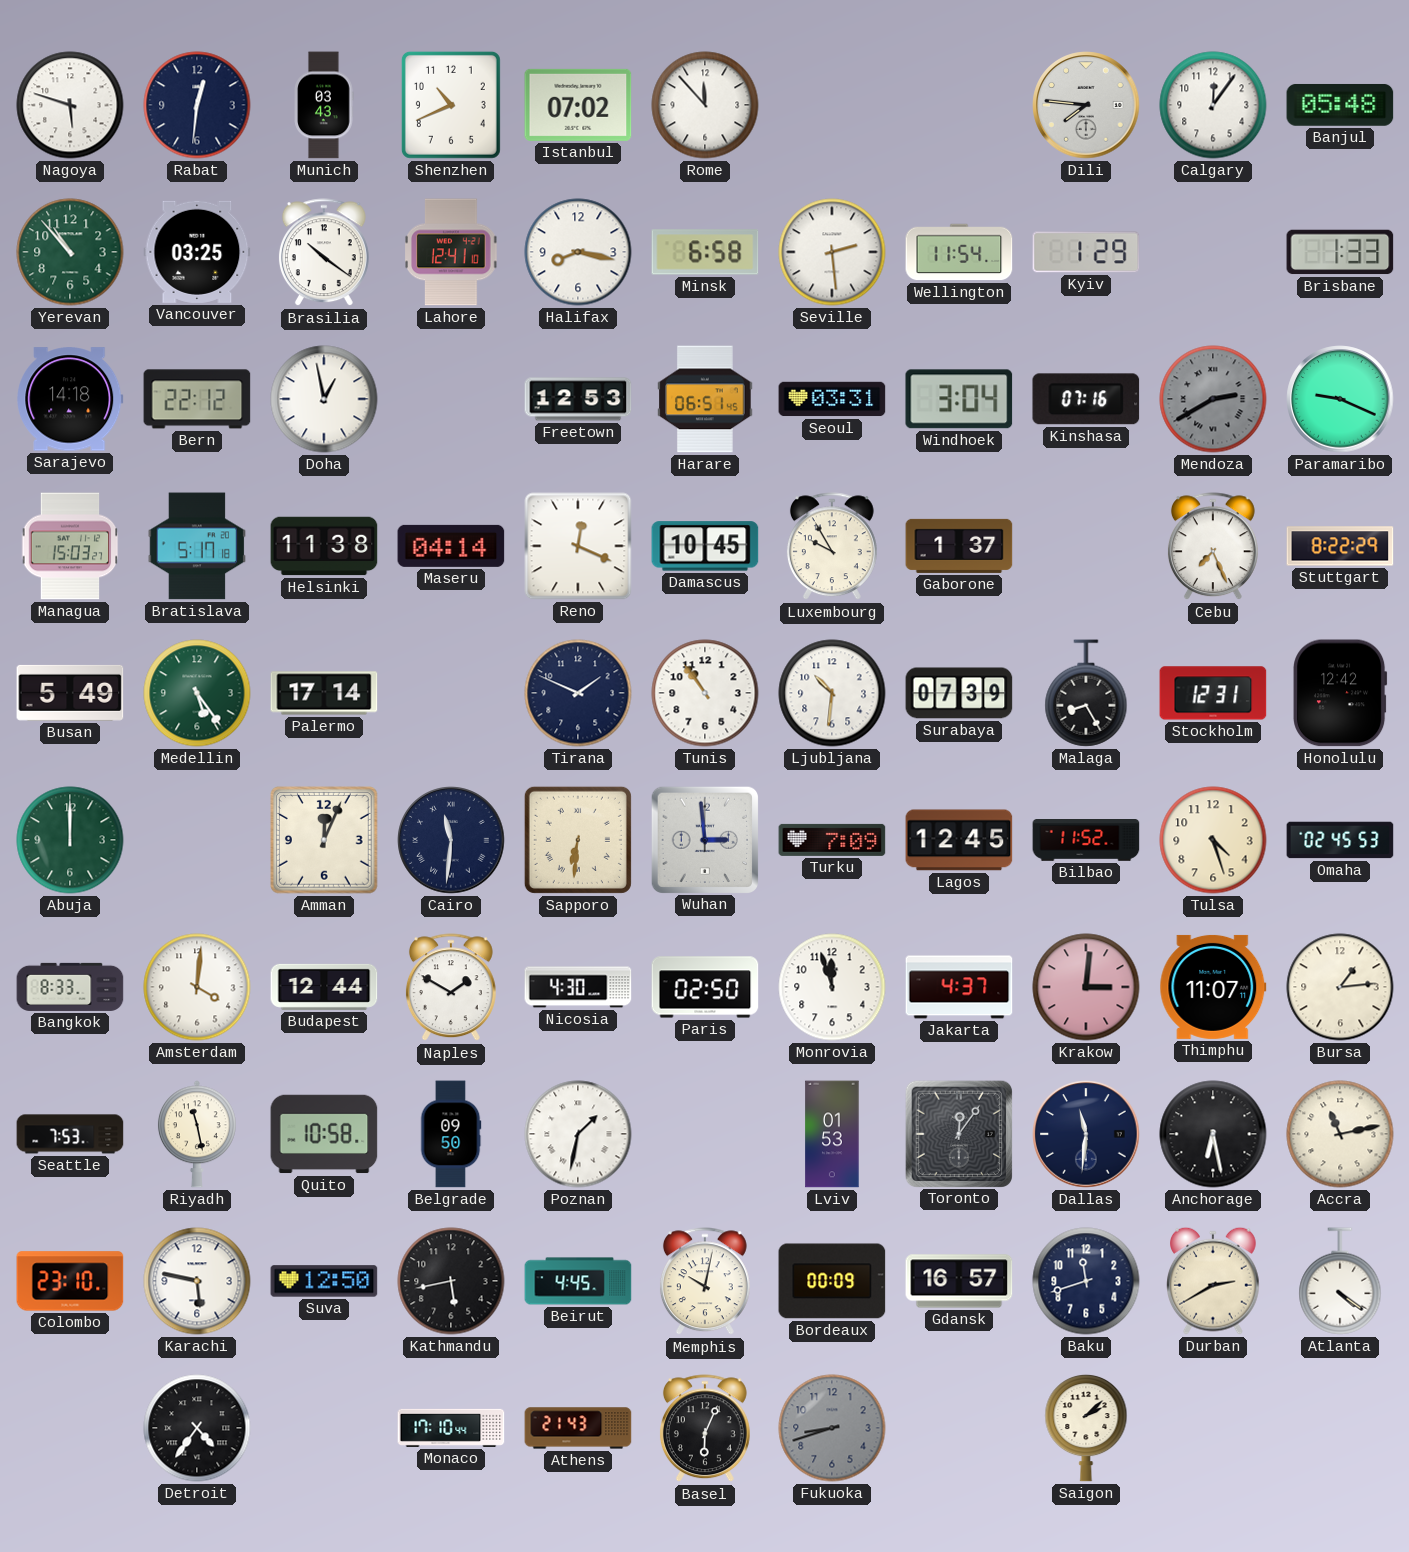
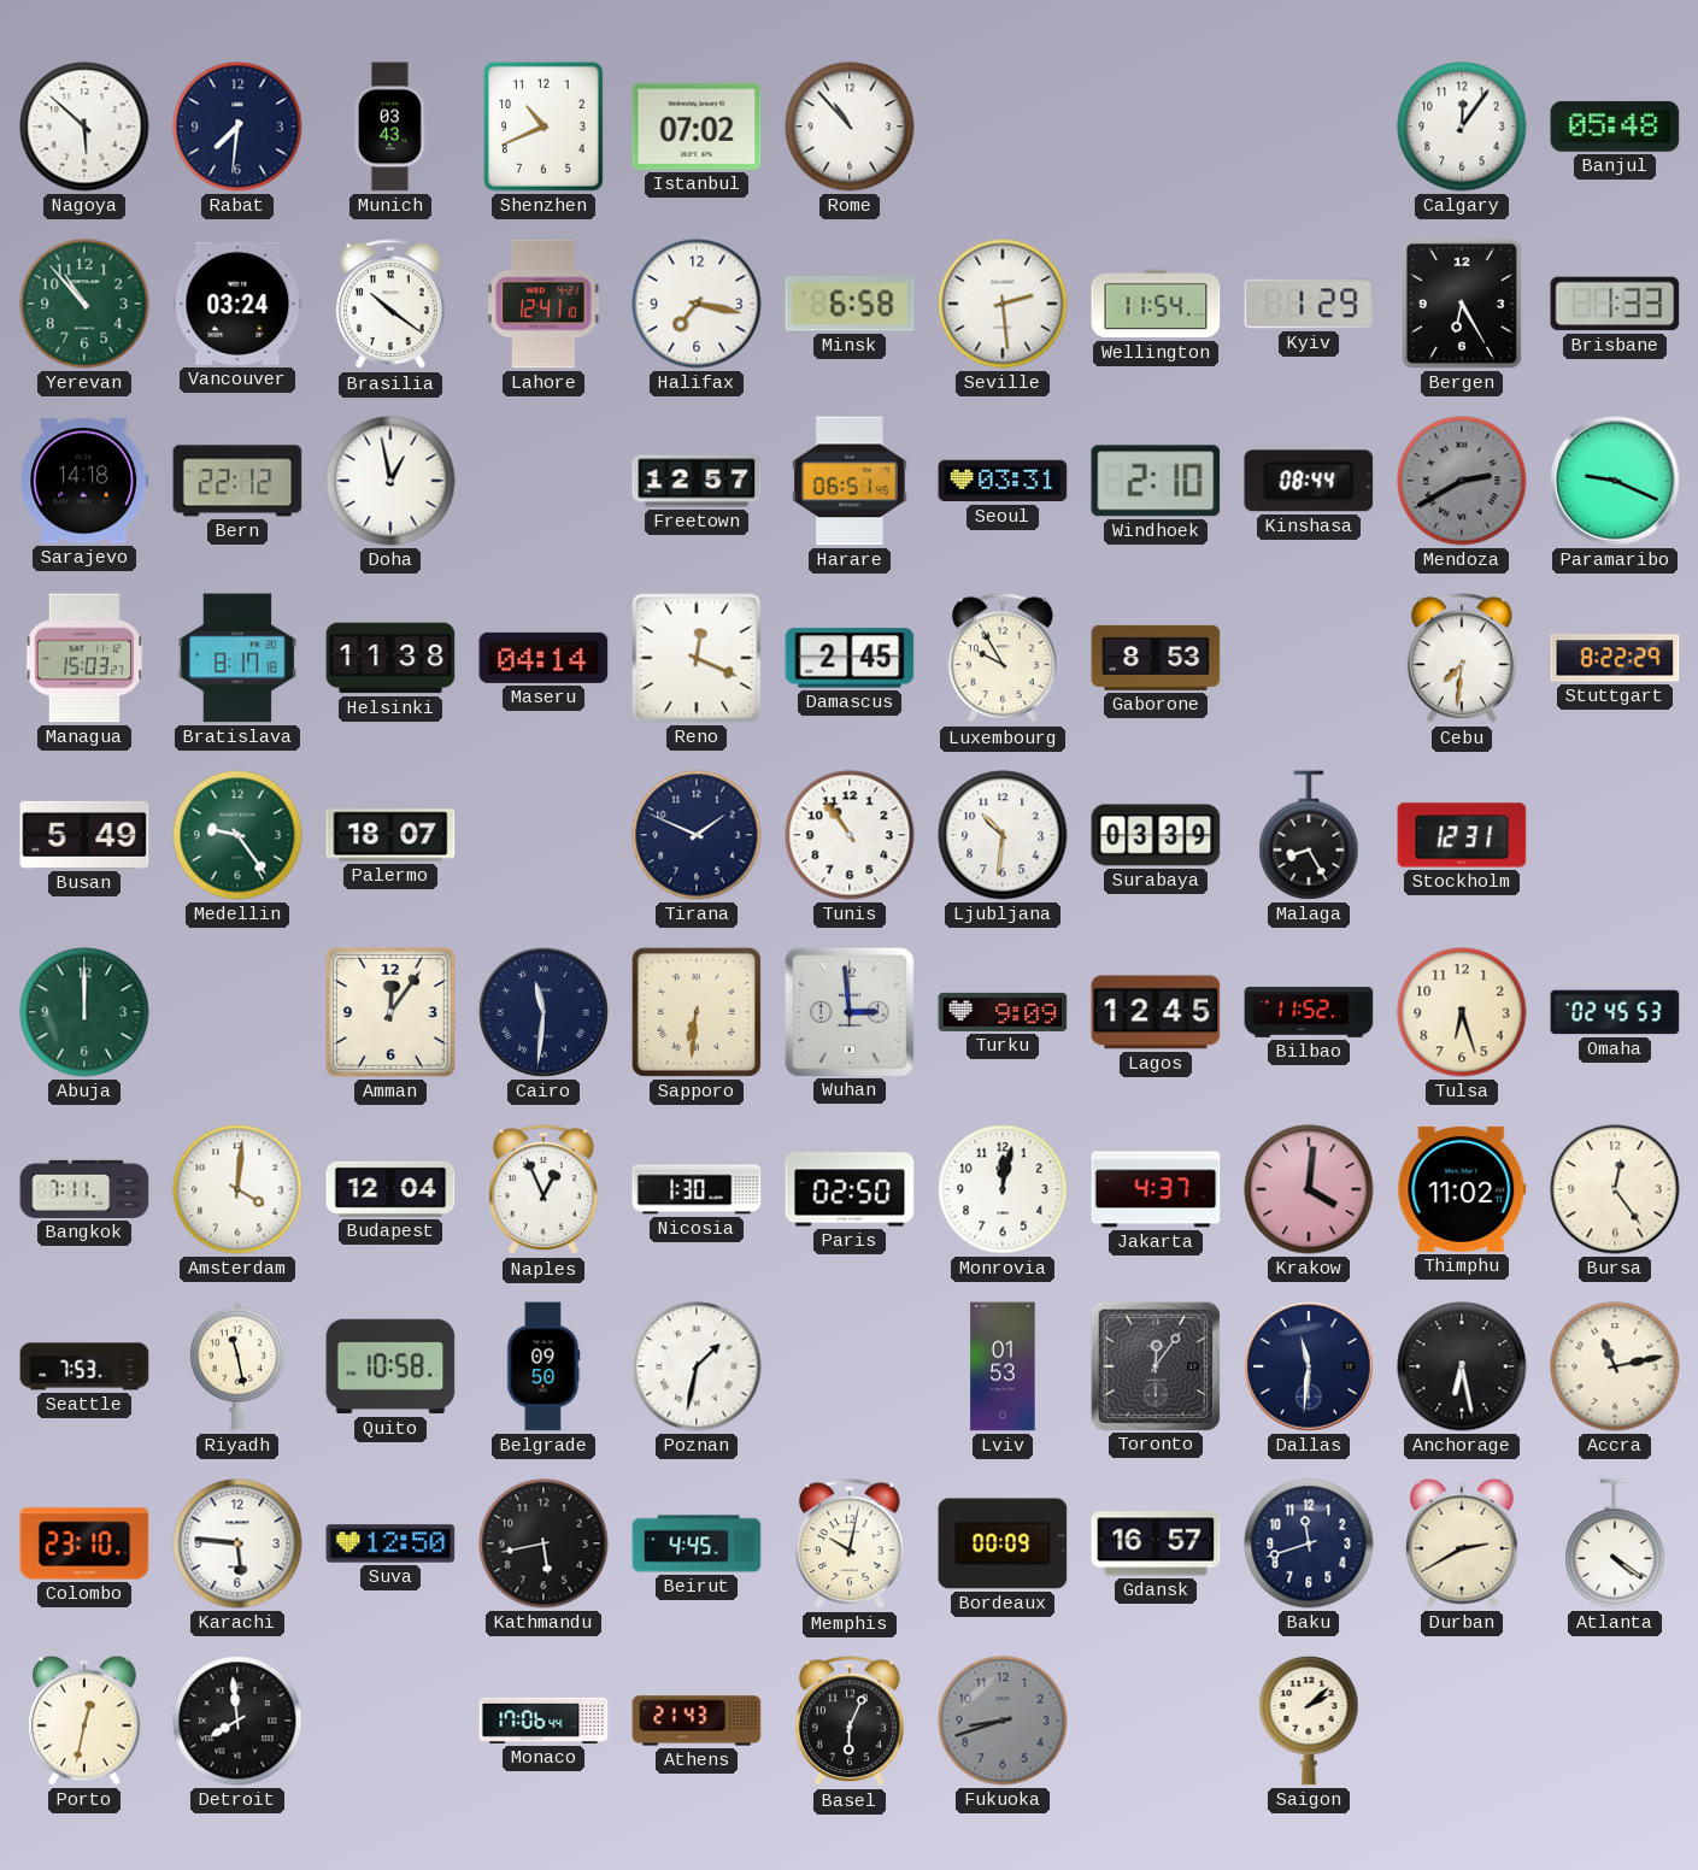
Nagoya: 5:48 -> 5:52 (84, 127)
Rabat: 12:31 -> 7:31 (237, 127)
Rome: 11:53 -> 10:53 (850, 127)
Dili: 7:46 -> none (1086, 105)
Vancouver: 03:25 -> 03:24 (237, 304)
Halifax: 8:17 -> 7:17 (697, 304)
Bergen: none -> 6:25 (1462, 304)
Freetown: 12:53 -> 12:57 (697, 481)
Windhoek: 3:04 -> 2:10 (1156, 481)
Kinshasa: 07:16 -> 08:44 (1309, 481)
Bratislava: 5:17 -> 8:17 (237, 658)
Damascus: 10:45 -> 2:45 (850, 658)
Gaborone: 1:37 -> 8:53 (1156, 658)
Cebu: 7:26 -> 7:31 (1462, 659)
Medellin: 5:24 -> 9:24 (237, 835)
Palermo: 17:14 -> 18:07 (390, 835)
Surabaya: 07:39 -> 03:39 (1156, 835)
Honolulu: 12:42 -> none (1340, 693)
Amman: 12:04 -> 12:06 (392, 1013)
Turku: 7:09 -> 9:09 (1003, 1012)
Tulsa: 4:27 -> 6:27 (1462, 1012)
Bangkok: 8:33 -> 7:11 (84, 1189)
Budapest: 12:44 -> 12:04 (390, 1189)
Naples: 1:50 -> 12:56 (544, 1190)
Nicosia: 4:30 -> 1:30 (697, 1189)
Monrovia: 11:57 -> 12:02 (1003, 1189)
Krakow: 3:01 -> 4:01 (1309, 1189)
Thimphu: 11:07 -> 11:02 (1462, 1189)
Bursa: 1:14 -> 12:24 (1615, 1189)
Karachi: 5:47 -> 5:46 (237, 1543)
Porto: none -> 12:32 (86, 1721)
Detroit: 4:36 -> 7:59 (237, 1721)
Monaco: 17:10 -> 17:06 (544, 1721)
